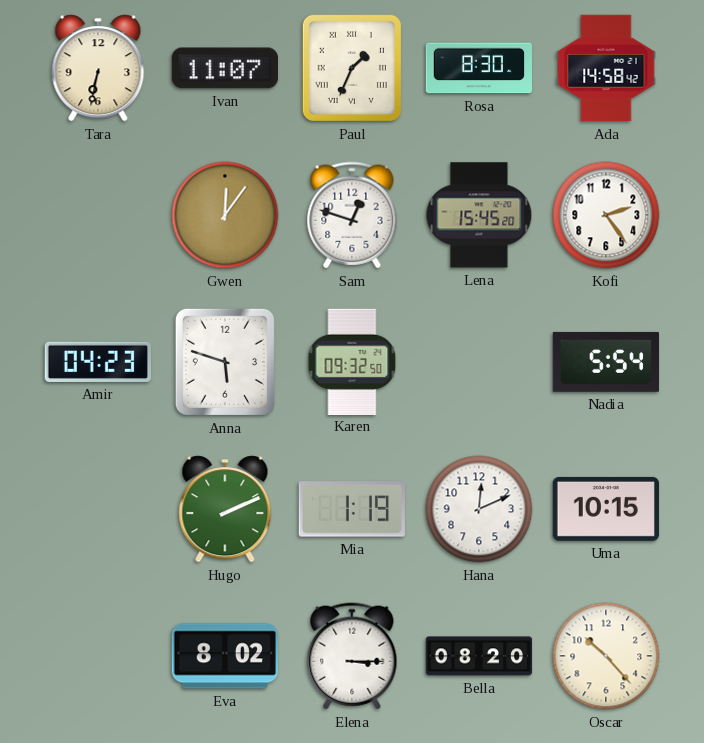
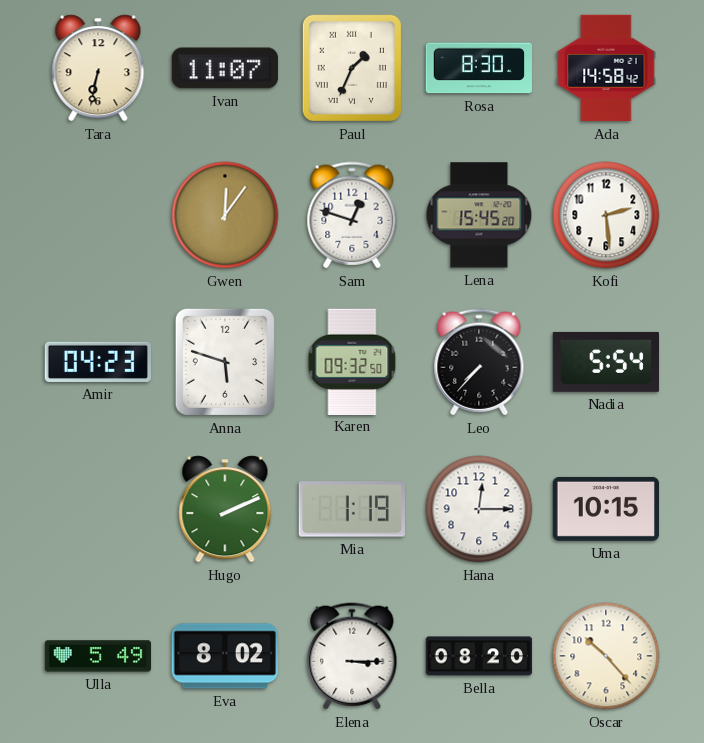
Kofi: 2:24 -> 2:29 (606, 215)
Leo: none -> 7:37 (479, 362)
Hana: 12:11 -> 12:15 (479, 509)
Ulla: none -> 5:49 (98, 656)
